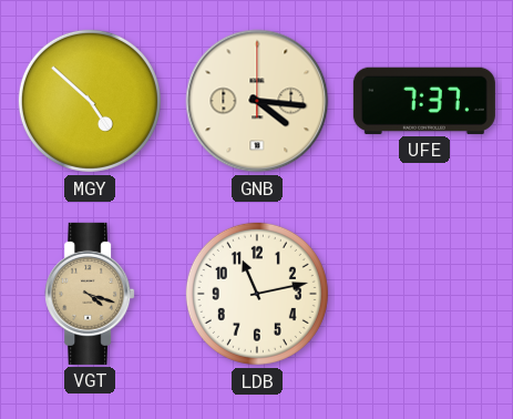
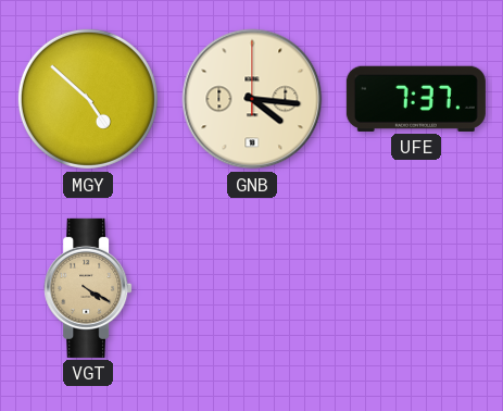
VGT: 4:18 -> 4:20 (88, 288)
LDB: 11:13 -> none (257, 294)
